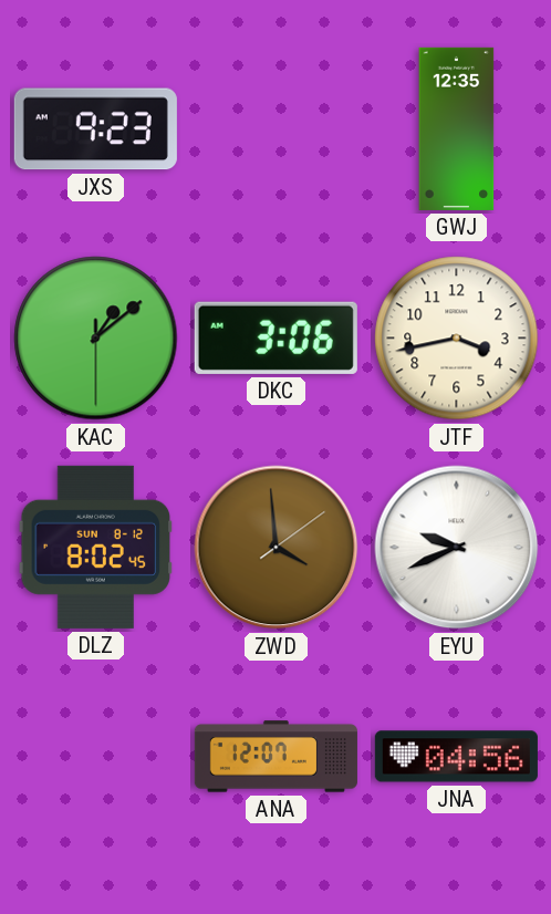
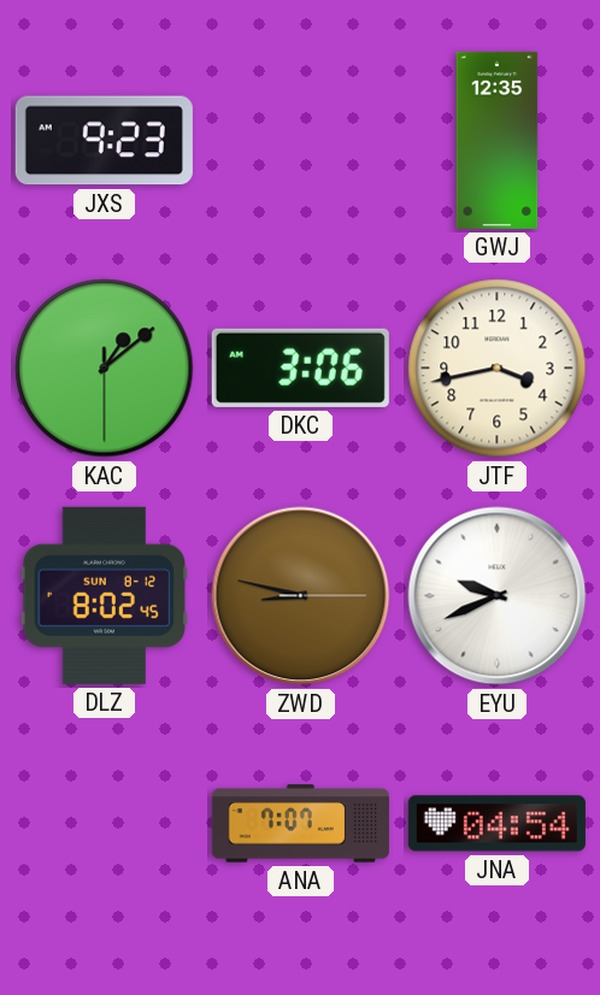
ZWD: 3:59 -> 8:47 (301, 596)
ANA: 12:07 -> 7:07 (300, 824)
JNA: 04:56 -> 04:54 (496, 824)
